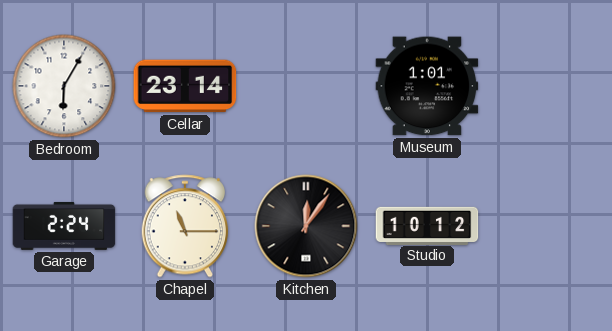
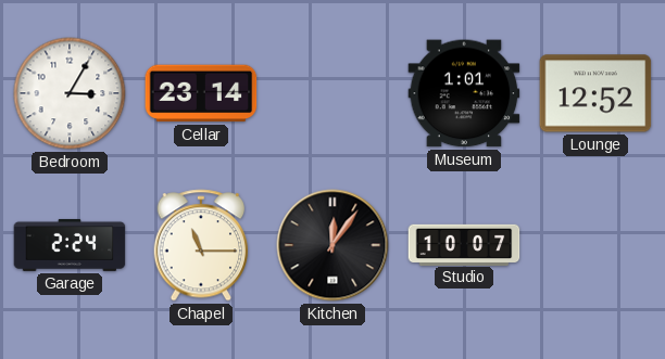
Bedroom: 6:05 -> 3:05 (70, 93)
Lounge: none -> 12:52 (595, 93)
Studio: 10:12 -> 10:07 (464, 244)
